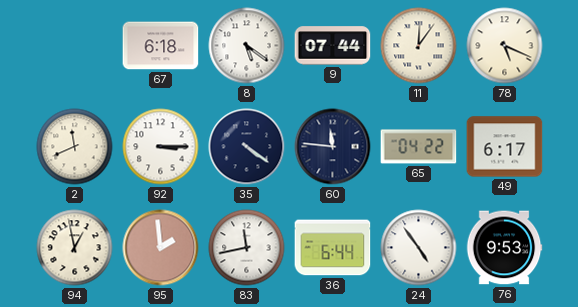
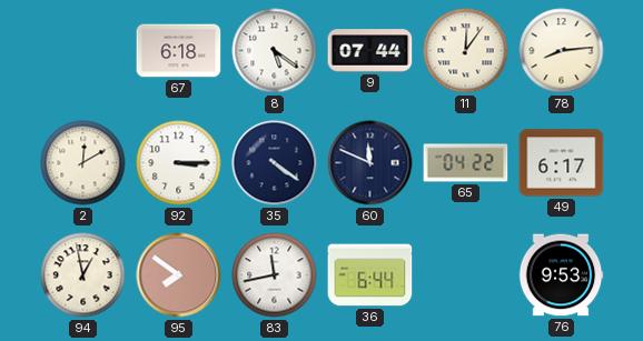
78: 5:19 -> 8:14 (562, 51)
2: 11:41 -> 12:10 (83, 163)
60: 11:46 -> 11:49 (370, 163)
95: 1:59 -> 7:51 (179, 275)
24: 4:54 -> none (419, 248)
